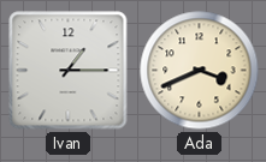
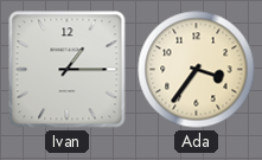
Ada: 3:41 -> 3:36 (197, 70)
